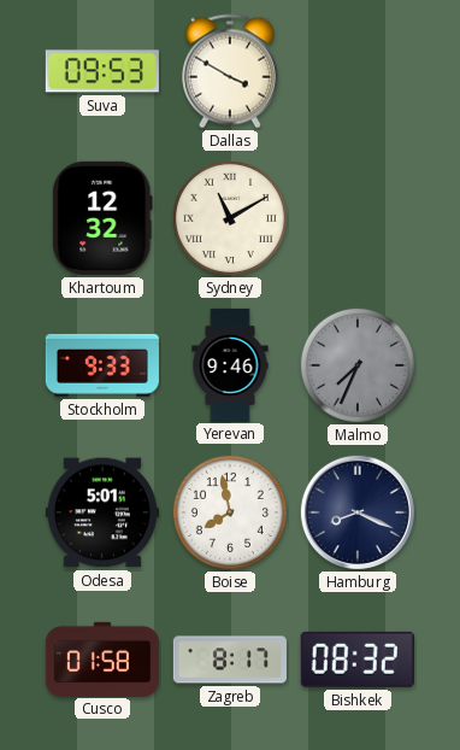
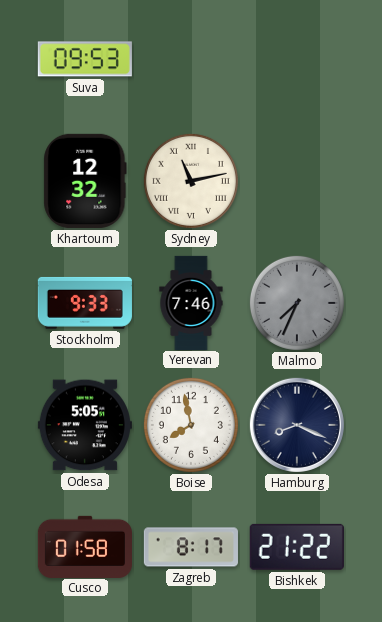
Dallas: 3:50 -> none (230, 71)
Sydney: 11:10 -> 11:13 (191, 181)
Yerevan: 9:46 -> 7:46 (191, 302)
Odesa: 5:01 -> 5:05 (85, 425)
Bishkek: 08:32 -> 21:22 (297, 547)
